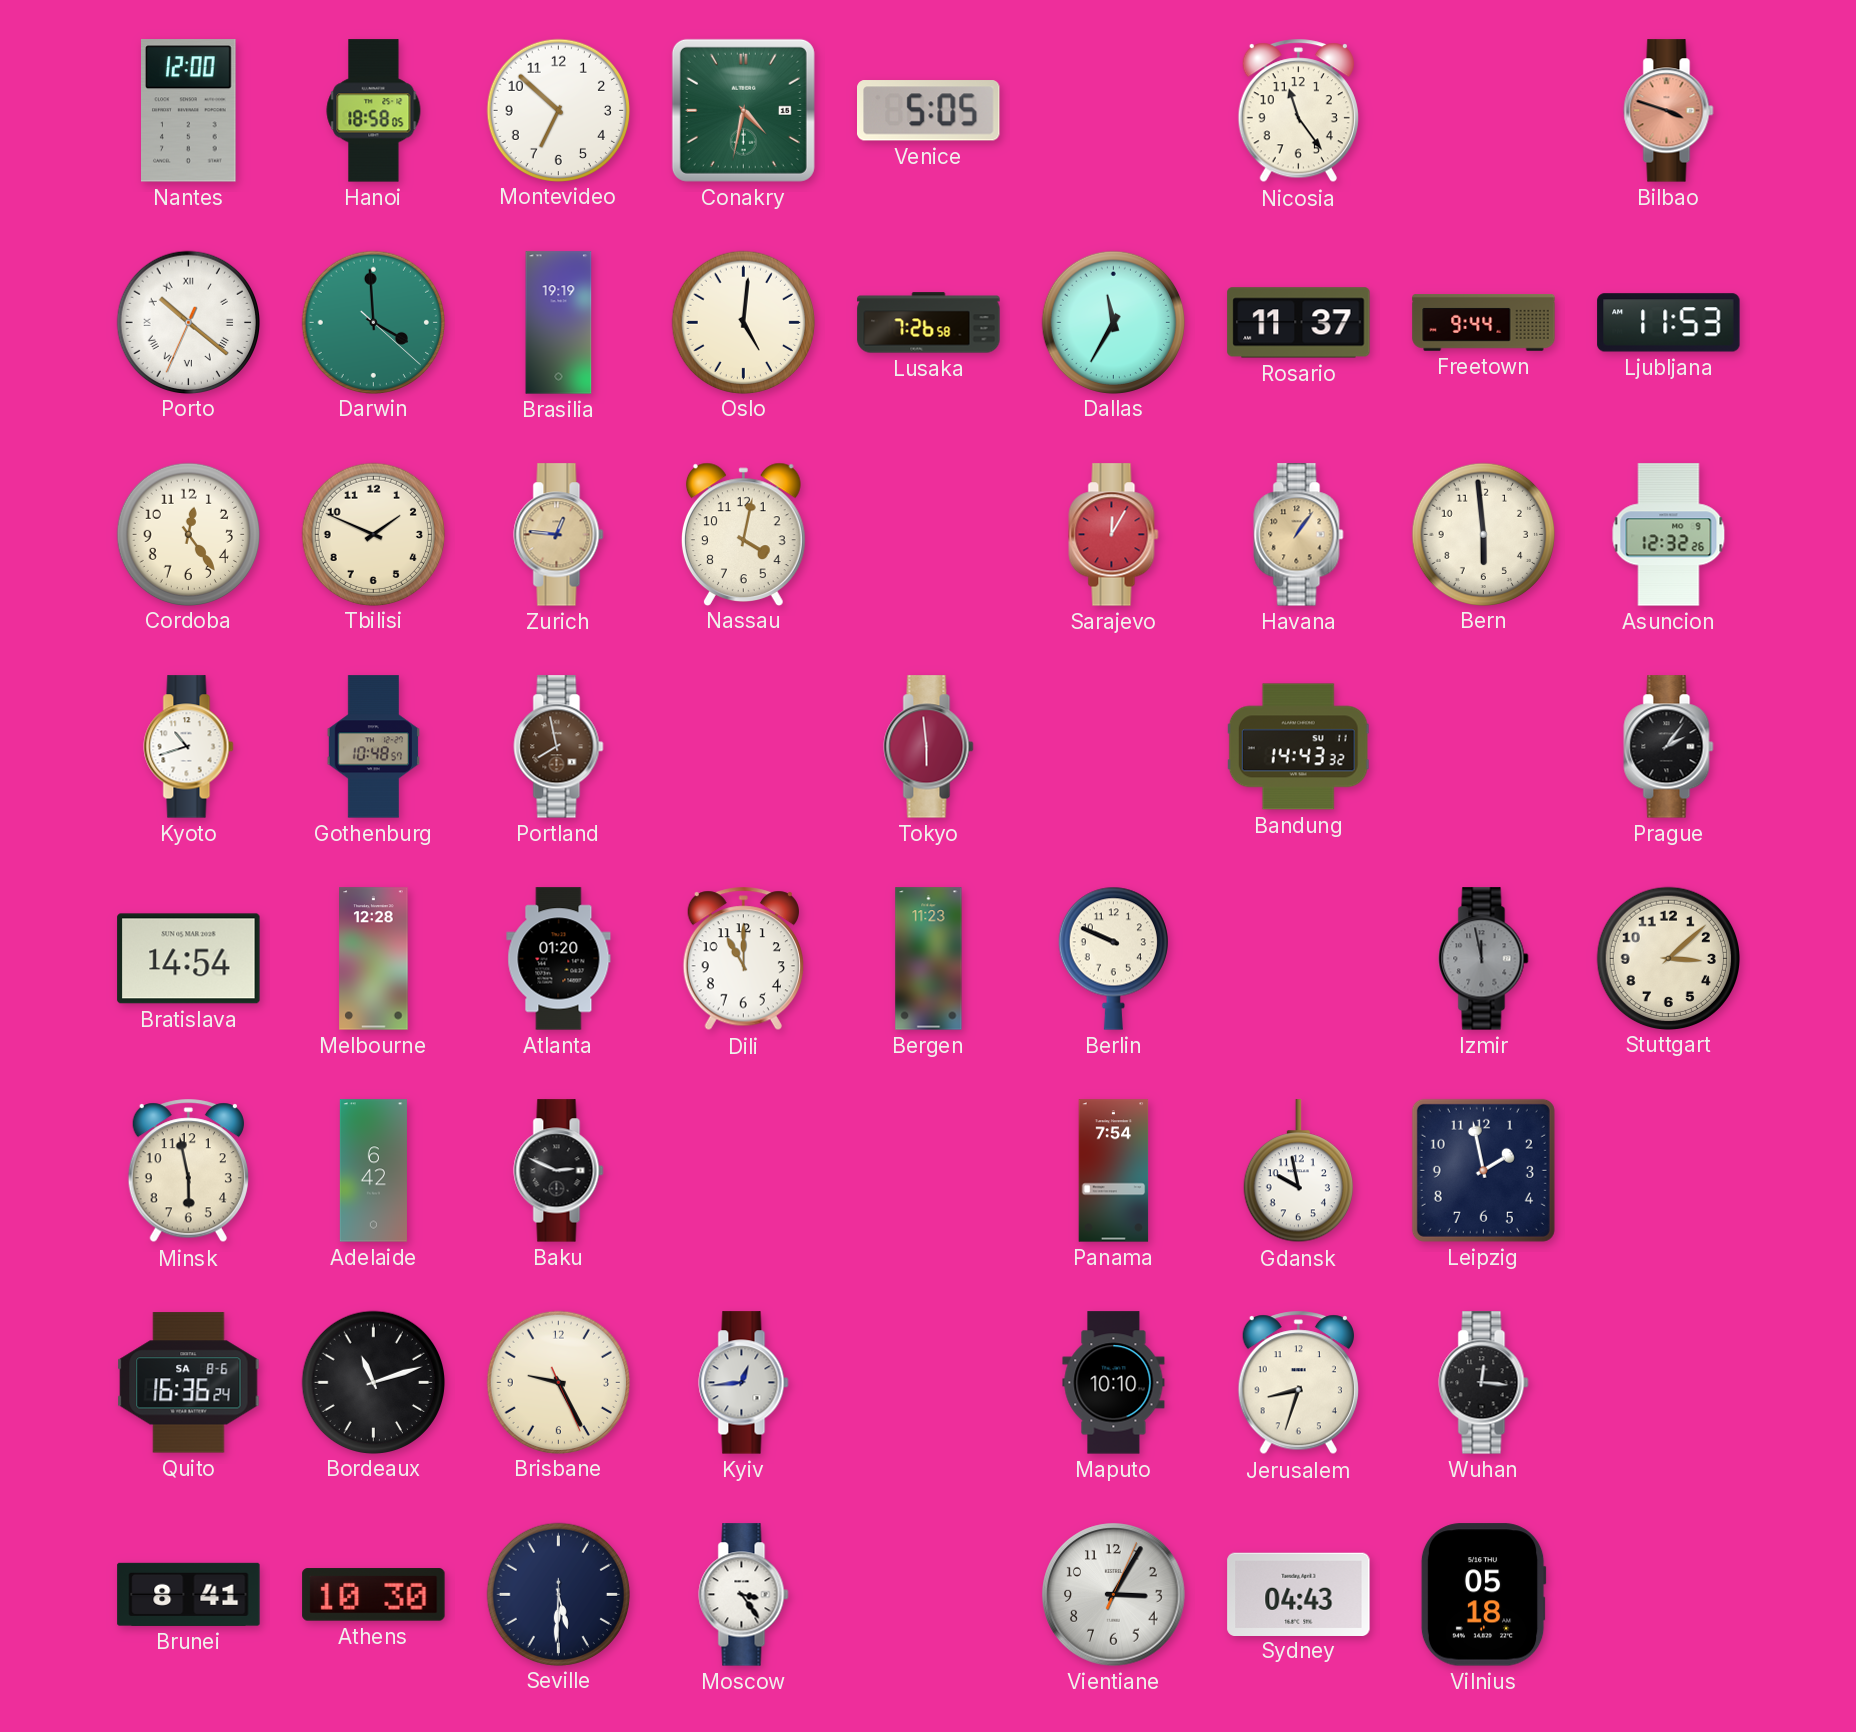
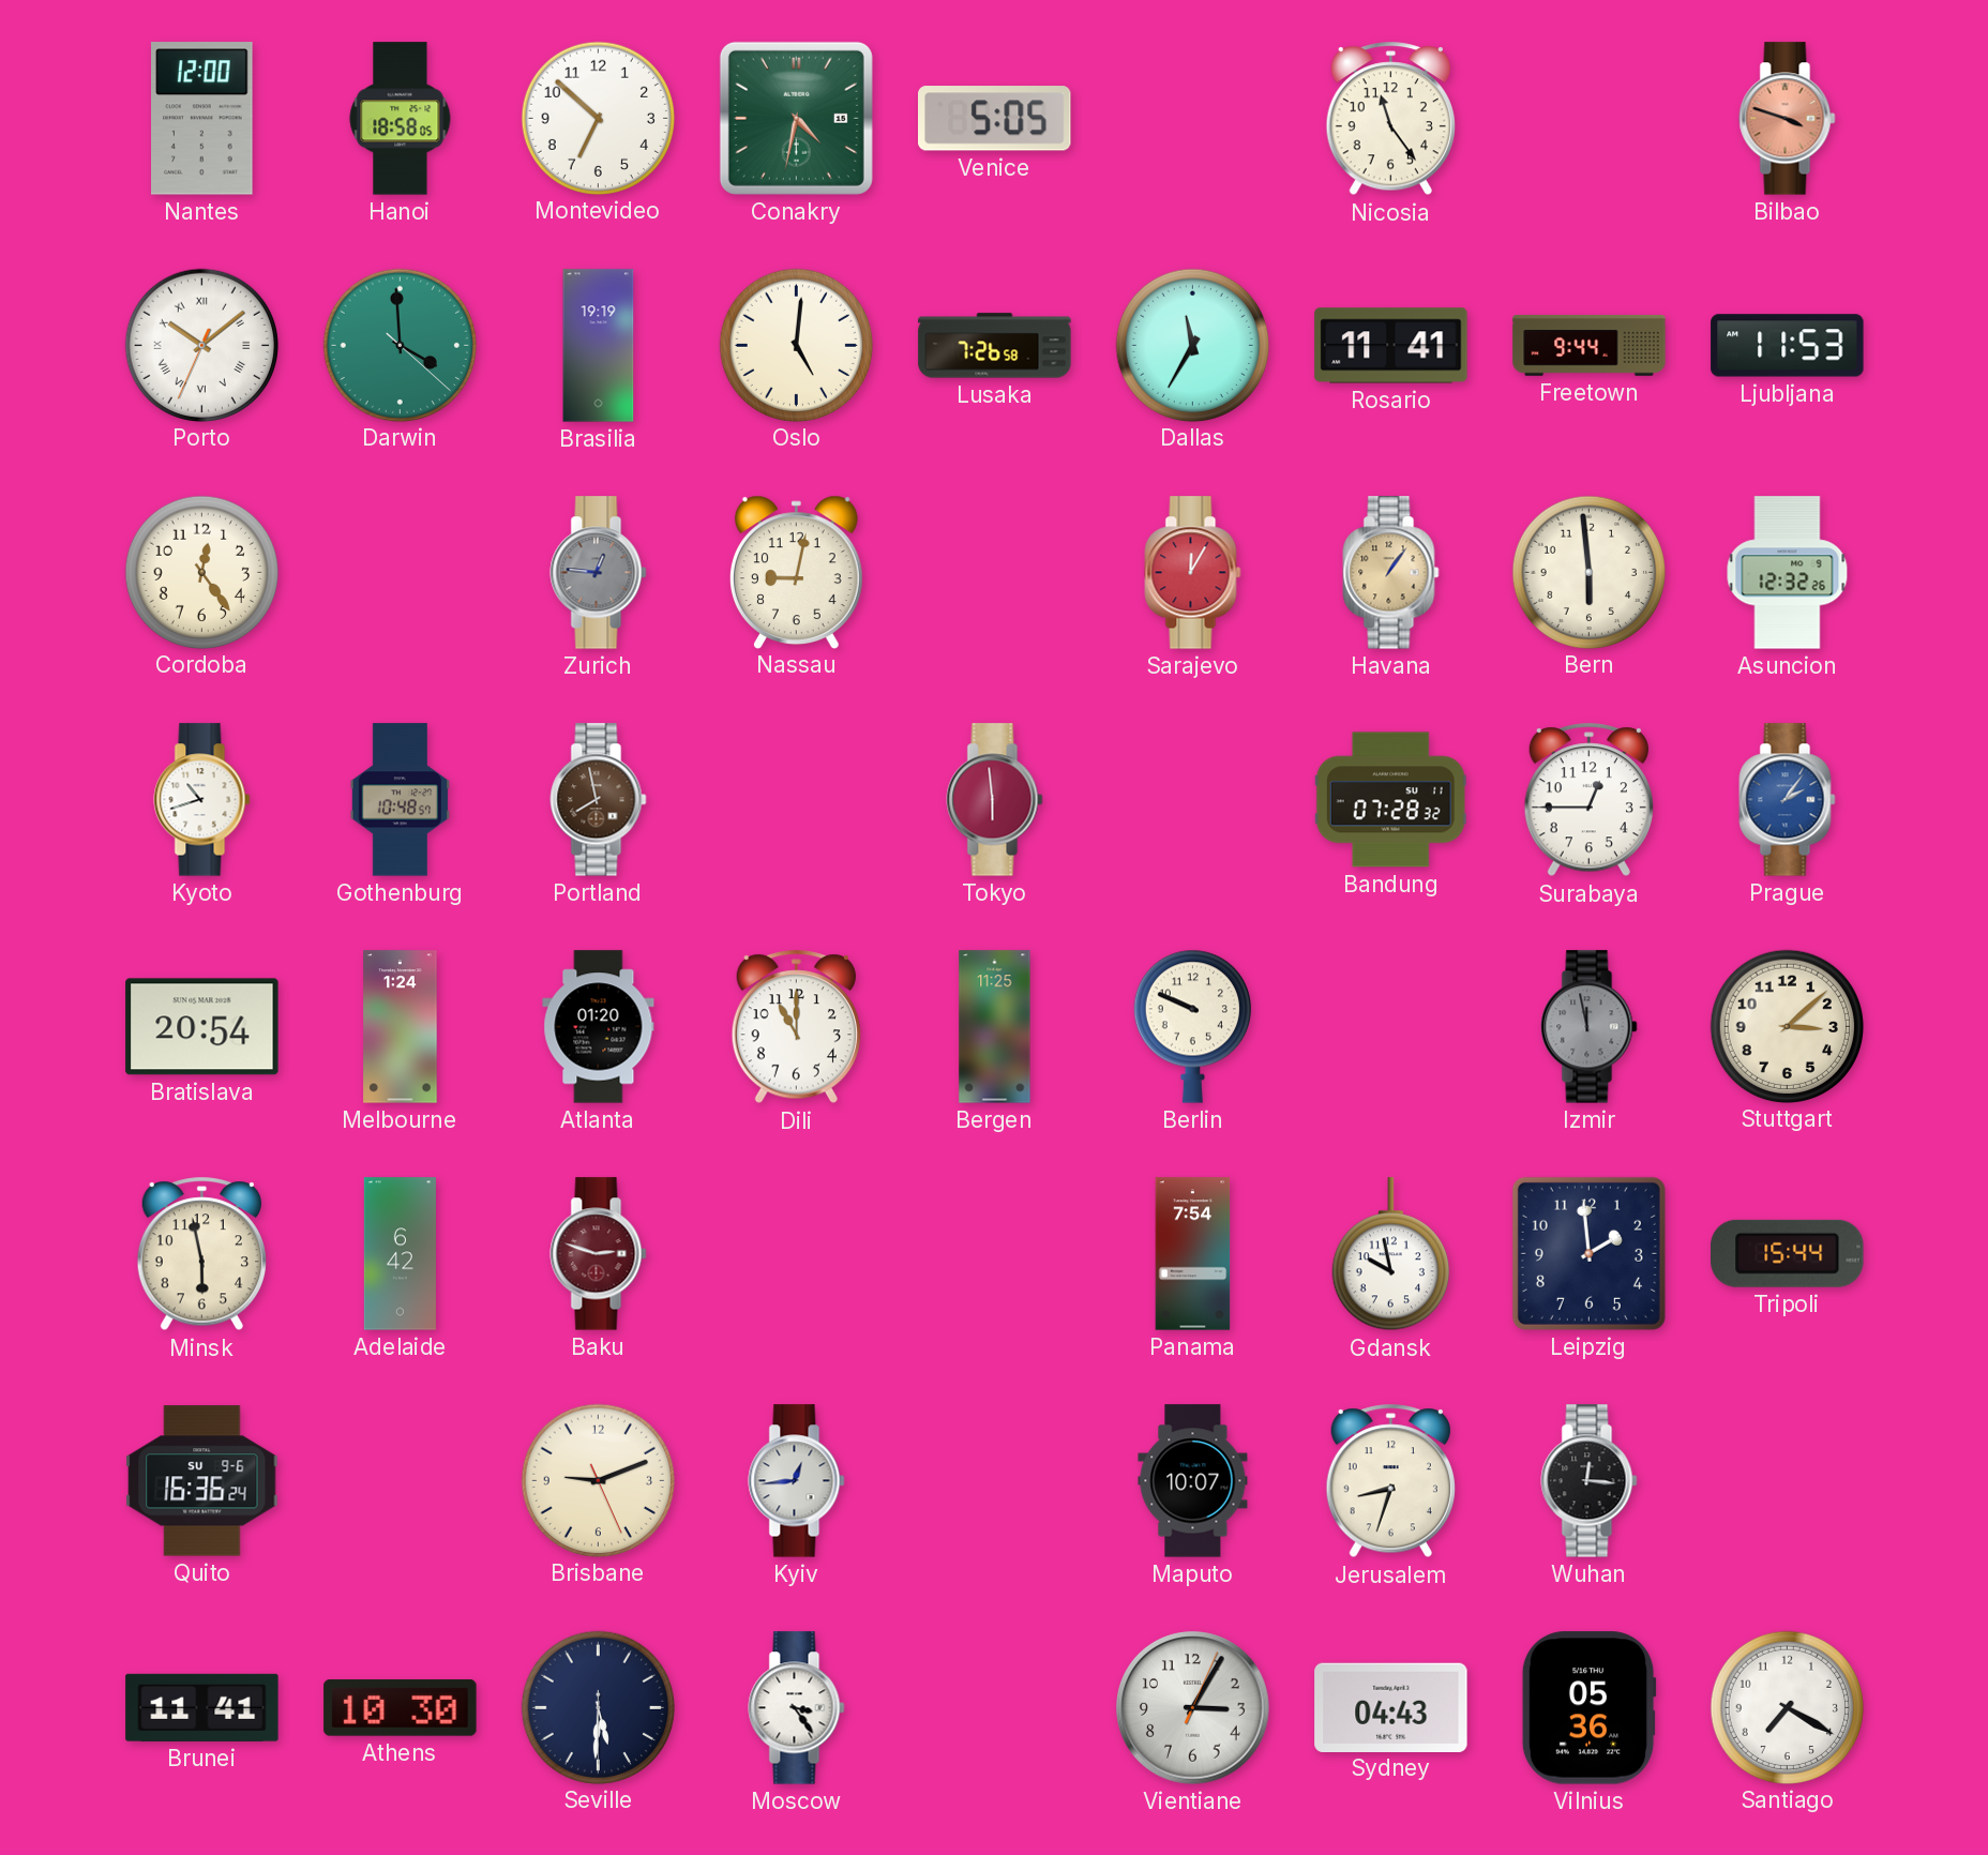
Porto: 10:21 -> 10:08 (202, 345)
Rosario: 11:37 -> 11:41 (1391, 346)
Tbilisi: 1:49 -> none (374, 534)
Zurich dial: champagne -> grey (599, 573)
Nassau: 4:02 -> 9:02 (796, 572)
Bandung: 14:43 -> 07:28 (1390, 800)
Surabaya: none -> 12:45 (1588, 800)
Prague dial: black -> blue (1788, 800)
Bratislava: 14:54 -> 20:54 (202, 1027)
Melbourne: 12:28 -> 1:24 (401, 1027)
Bergen: 11:23 -> 11:25 (995, 1027)
Baku: 2:49 -> 2:48 (599, 1254)
Baku dial: black -> burgundy (599, 1254)
Leipzig: 1:58 -> 1:59 (1588, 1253)
Tripoli: none -> 15:44 (1788, 1253)
Quito date: SA 8-6 -> SU 9-6 (202, 1481)
Bordeaux: 11:12 -> none (374, 1382)
Brisbane: 9:25 -> 9:11 (599, 1480)
Maputo: 10:10 -> 10:07 (1193, 1481)
Brunei: 8:41 -> 11:41 (202, 1707)
Vilnius: 05:18 -> 05:36 (1588, 1708)
Santiago: none -> 7:20 (1788, 1707)
